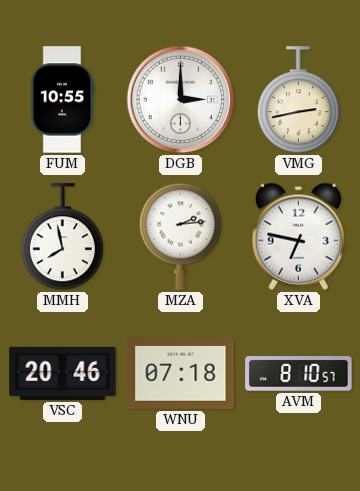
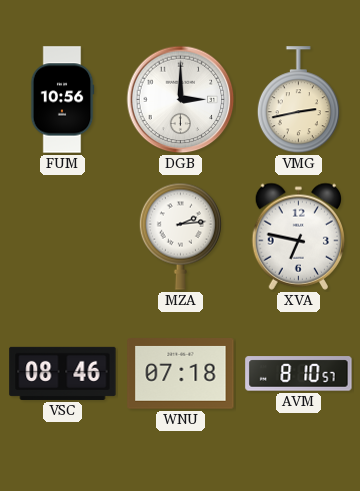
FUM: 10:55 -> 10:56 (62, 100)
MMH: 7:58 -> none (62, 237)
VSC: 20:46 -> 08:46 (63, 373)
